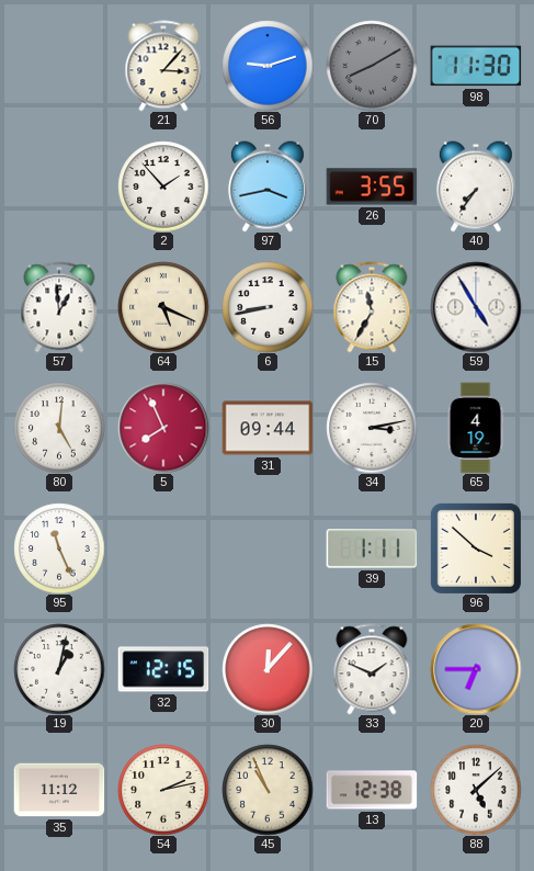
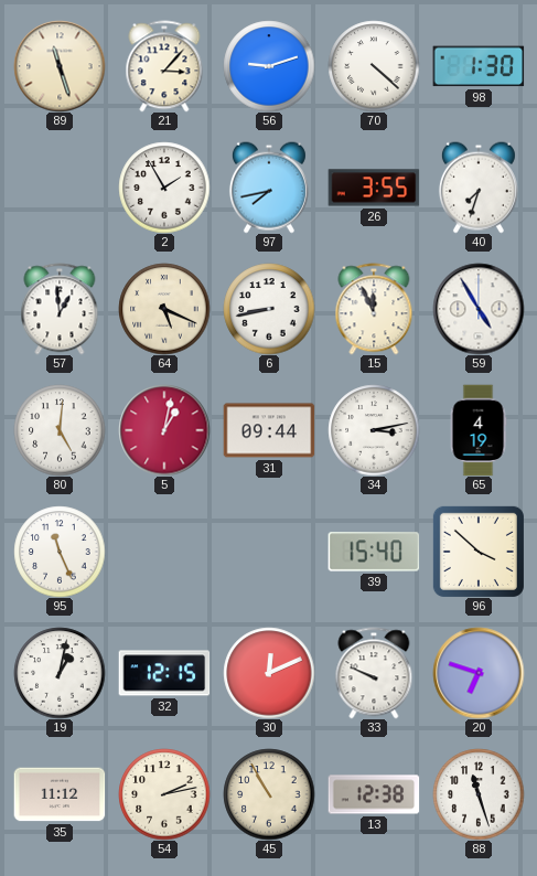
89: none -> 11:27 (60, 66)
70: 8:10 -> 4:22 (374, 66)
70 dial: grey -> white (374, 66)
98: 11:30 -> 1:30 (479, 66)
2: 1:53 -> 1:55 (164, 188)
97: 3:43 -> 7:43 (269, 188)
40: 7:36 -> 7:33 (479, 188)
15: 11:35 -> 11:56 (374, 309)
5: 7:56 -> 1:02 (164, 430)
39: 1:11 -> 15:40 (374, 552)
30: 12:07 -> 12:11 (269, 673)
33: 1:49 -> 9:49 (374, 673)
20: 6:45 -> 6:48 (479, 673)
45: 10:56 -> 10:55 (269, 794)
88: 5:08 -> 11:27 (479, 794)
